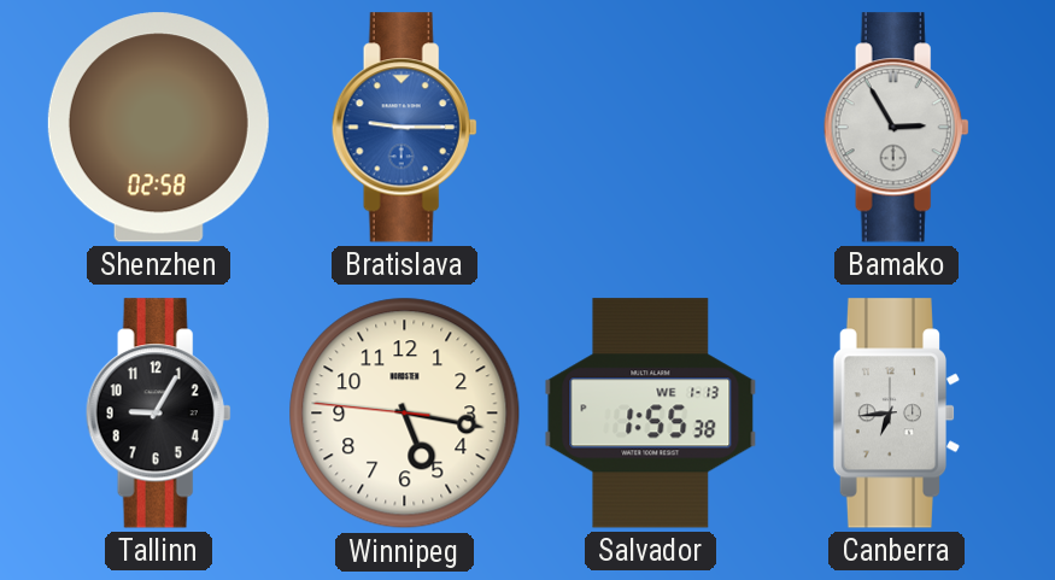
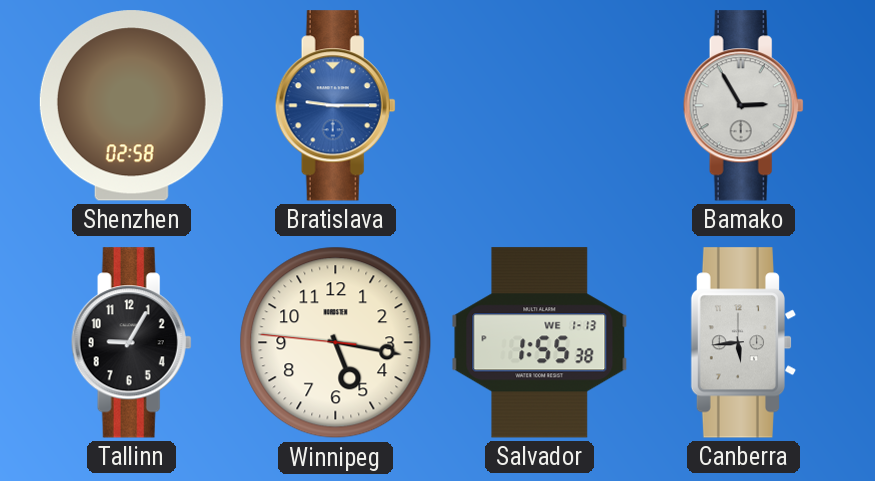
Canberra: 6:44 -> 5:44 (744, 343)
